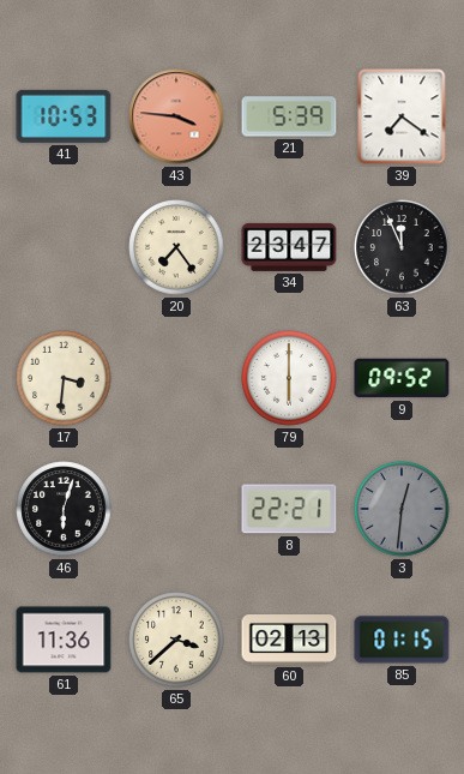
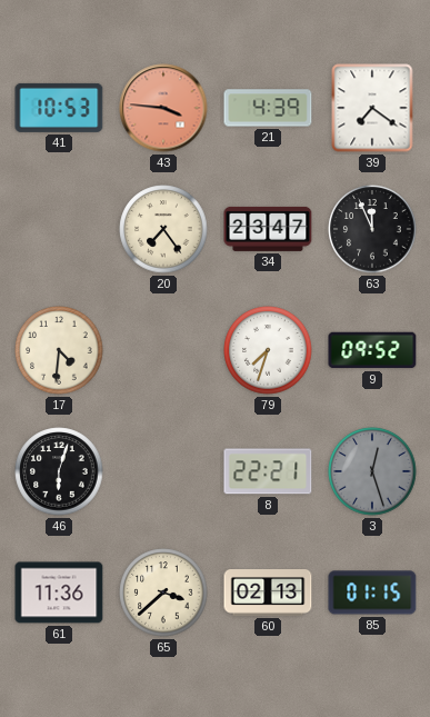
21: 5:39 -> 4:39 (268, 108)
17: 3:31 -> 4:31 (59, 350)
79: 6:00 -> 7:33 (268, 350)
3: 12:31 -> 12:27 (372, 471)
